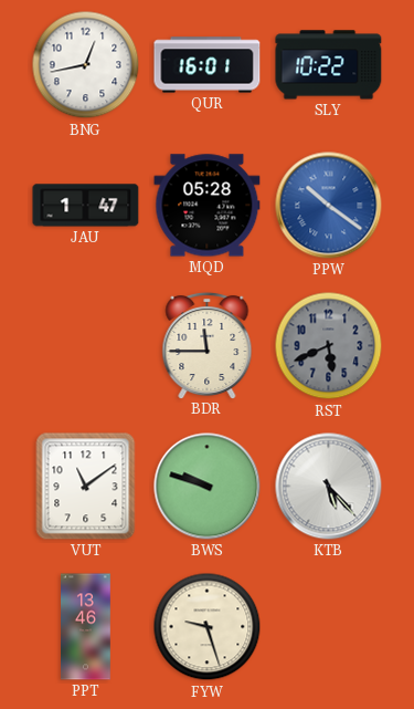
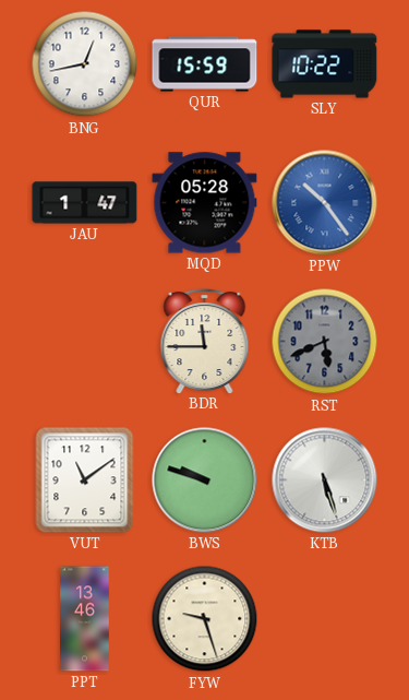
QUR: 16:01 -> 15:59 (205, 64)
PPW: 10:21 -> 10:24 (325, 203)
KTB: 5:23 -> 5:27 (325, 480)
